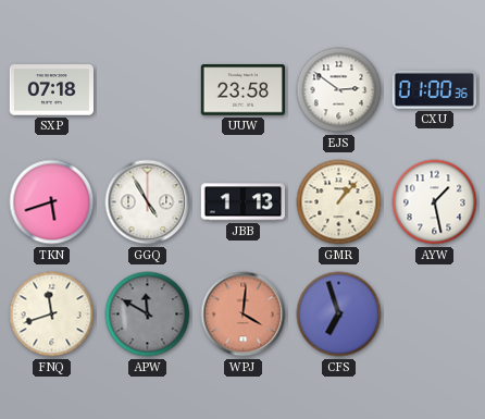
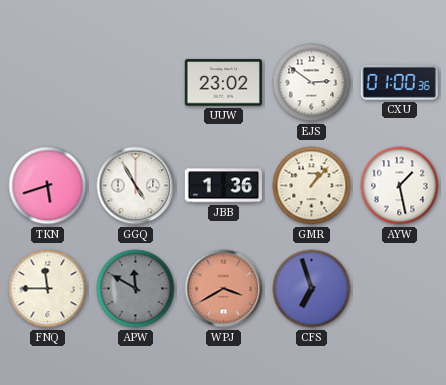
SXP: 07:18 -> none (51, 90)
UUW: 23:58 -> 23:02 (223, 83)
JBB: 1:13 -> 1:36 (223, 186)
FNQ: 11:42 -> 11:45 (48, 289)
WPJ: 4:01 -> 3:40 (224, 289)
